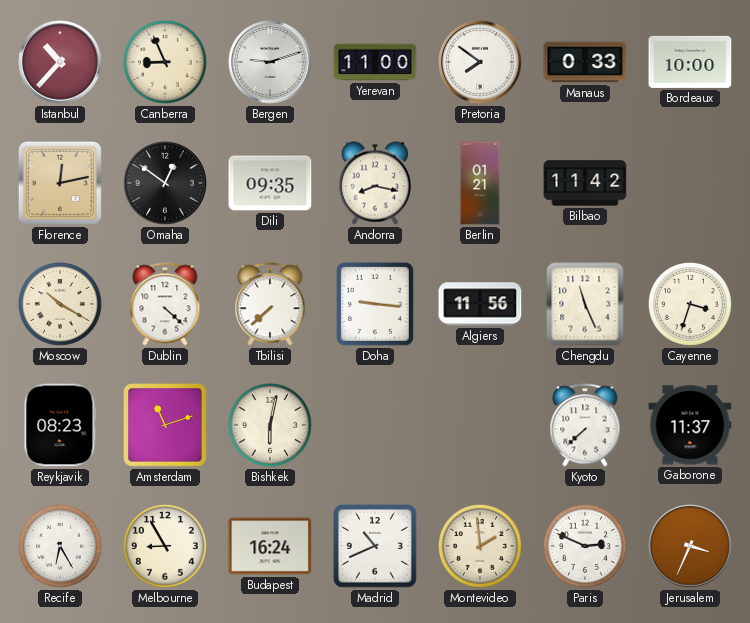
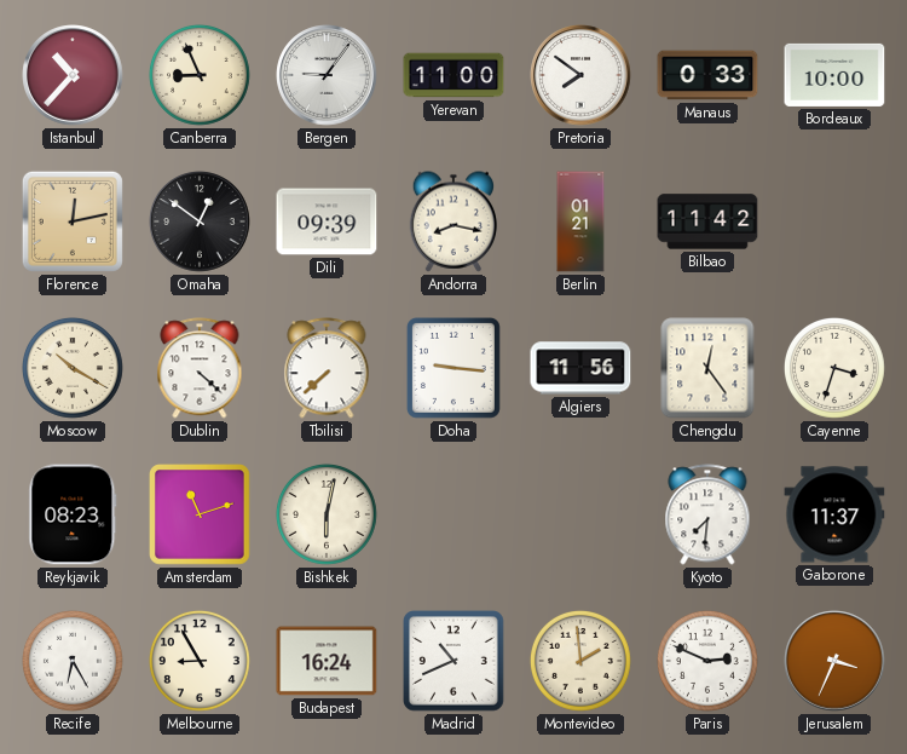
Bergen: 9:12 -> 9:06 (327, 75)
Dili: 09:35 -> 09:39 (327, 221)
Chengdu: 11:26 -> 12:24 (707, 368)
Kyoto: 7:38 -> 7:31 (707, 514)
